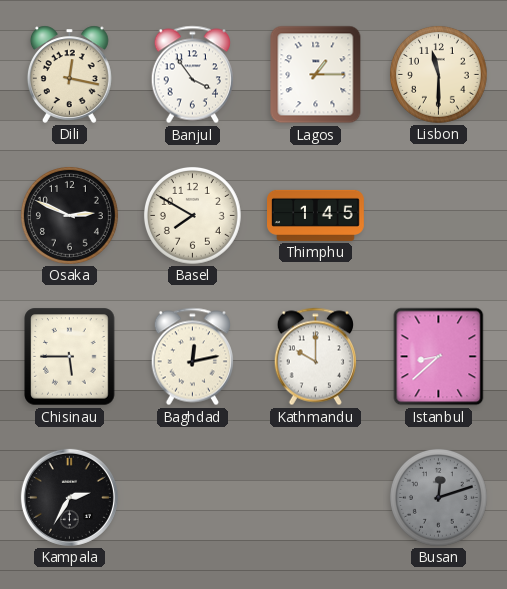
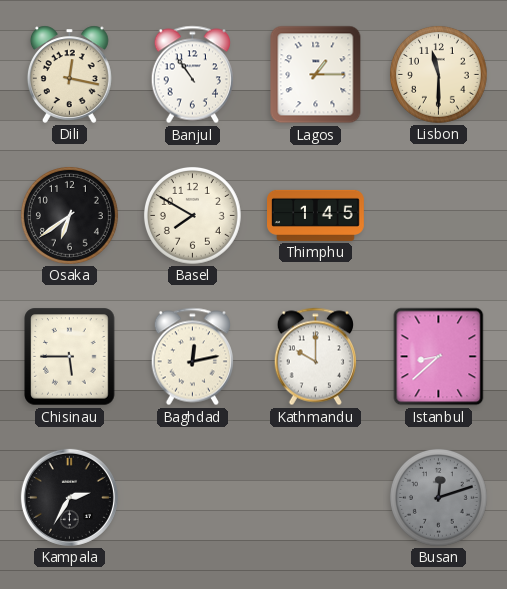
Banjul: 3:54 -> 10:54 (192, 75)
Osaka: 2:49 -> 6:39 (69, 215)
